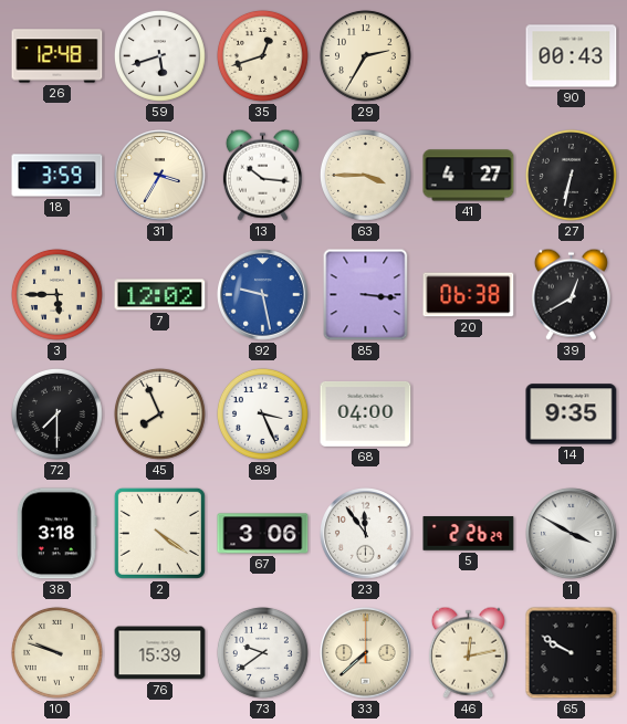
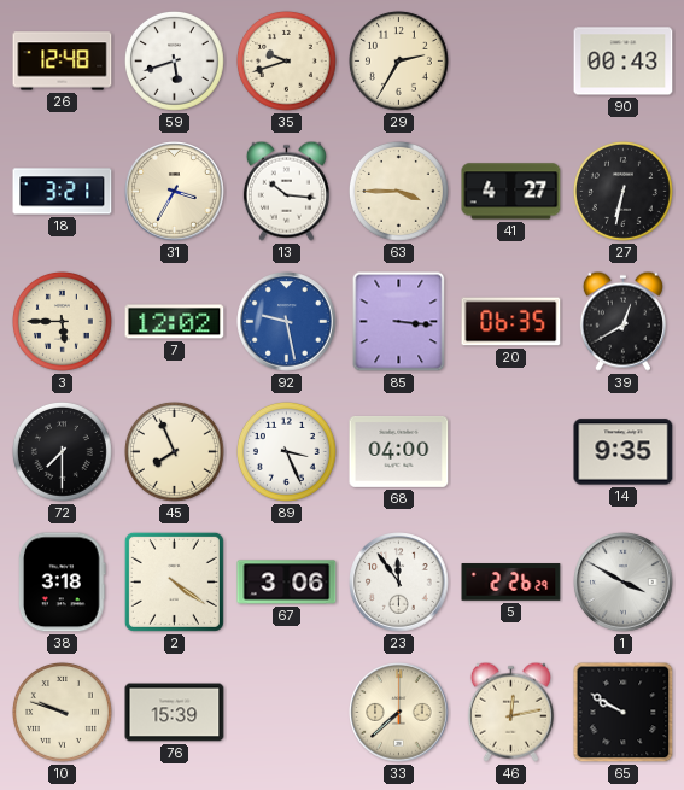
35: 12:42 -> 9:42 (286, 60)
18: 3:59 -> 3:21 (63, 192)
20: 06:38 -> 06:35 (511, 322)
73: 9:39 -> none (262, 652)
